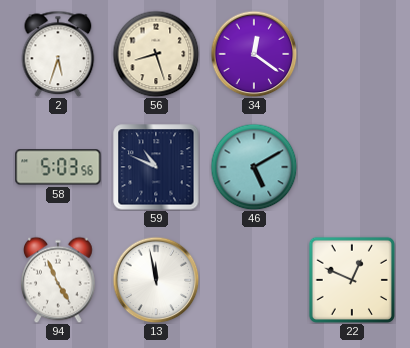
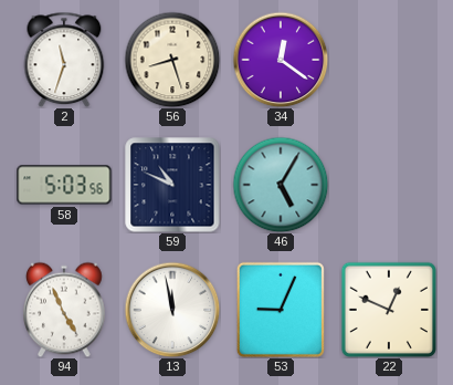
2: 5:33 -> 11:33 (64, 60)
46: 5:10 -> 5:05 (281, 185)
53: none -> 9:04 (281, 310)
